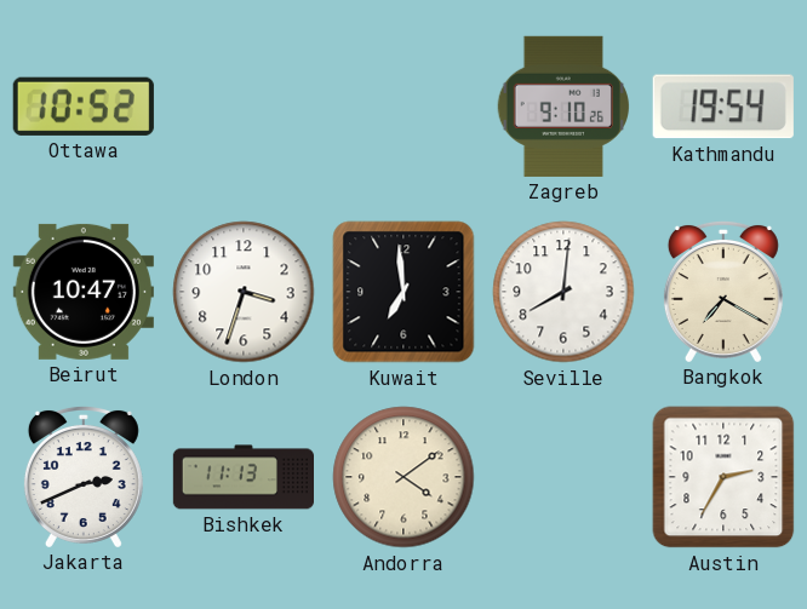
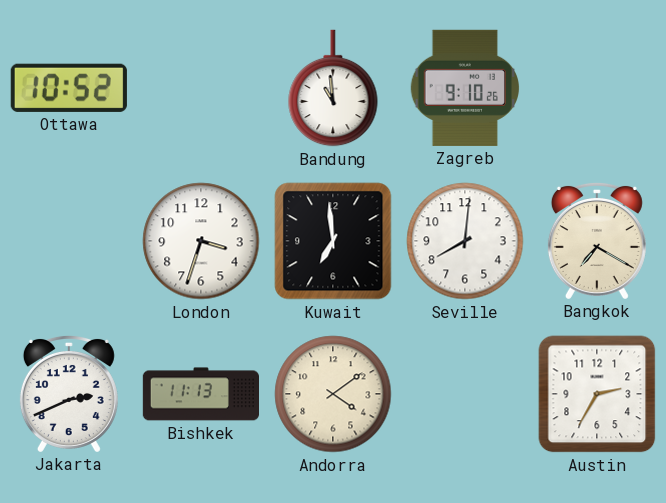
Bandung: none -> 10:59 (333, 88)
Kathmandu: 19:54 -> none (723, 107)
Beirut: 10:47 -> none (84, 292)
